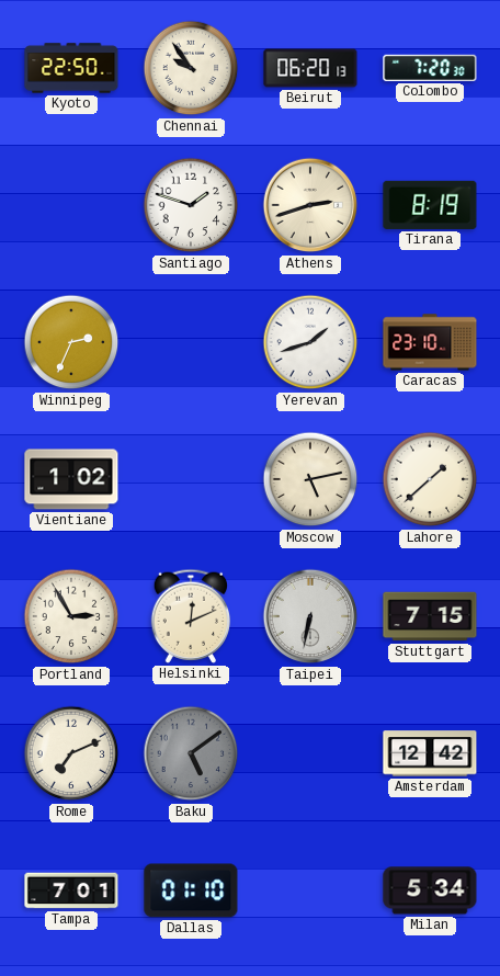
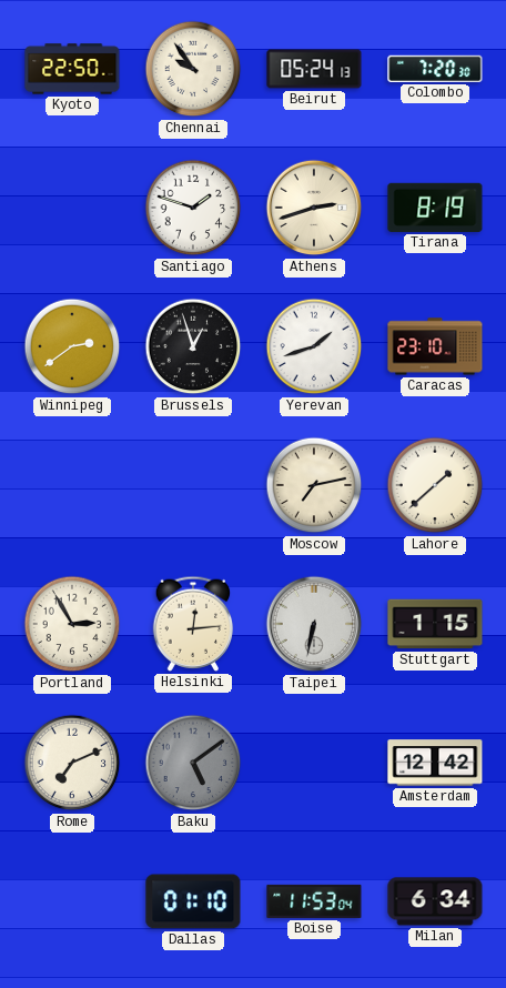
Beirut: 06:20 -> 05:24 (314, 69)
Winnipeg: 2:34 -> 2:39 (72, 346)
Brussels: none -> 12:57 (193, 346)
Vientiane: 1:02 -> none (71, 479)
Moscow: 5:13 -> 7:13 (314, 485)
Helsinki: 12:11 -> 12:14 (193, 624)
Stuttgart: 7:15 -> 1:15 (435, 624)
Tampa: 7:01 -> none (71, 890)
Boise: none -> 11:53 (314, 901)
Milan: 5:34 -> 6:34 (435, 901)
